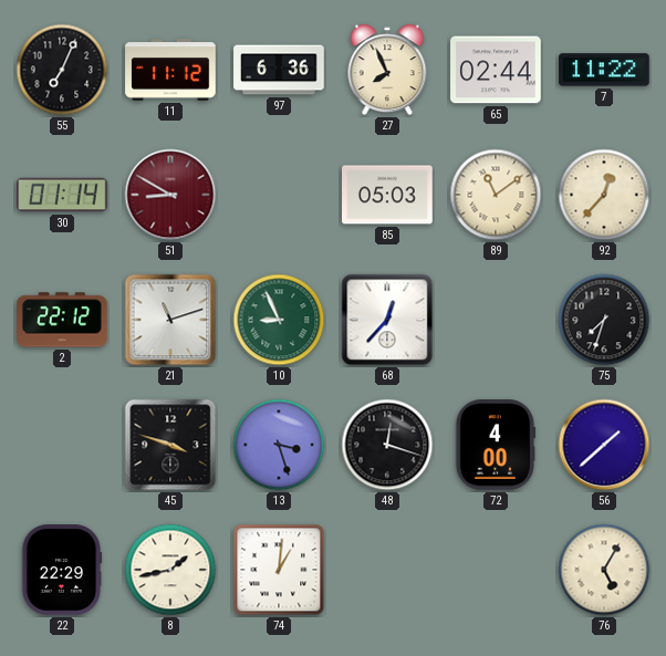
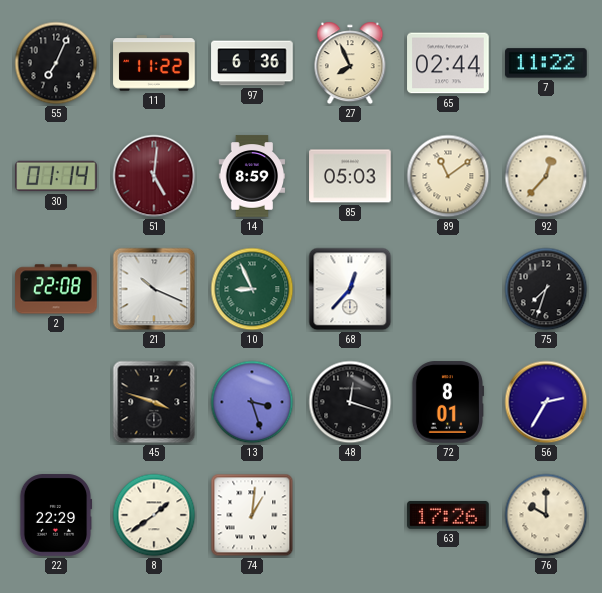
11: 11:12 -> 11:22 (154, 63)
51: 8:50 -> 5:01 (154, 176)
14: none -> 8:59 (251, 176)
2: 22:12 -> 22:08 (56, 289)
21: 11:12 -> 10:19 (154, 289)
72: 4:00 -> 8:01 (447, 402)
56: 1:38 -> 2:35 (546, 402)
8: 1:43 -> 1:39 (154, 515)
63: none -> 17:26 (448, 515)
76: 5:05 -> 10:00 (546, 515)
